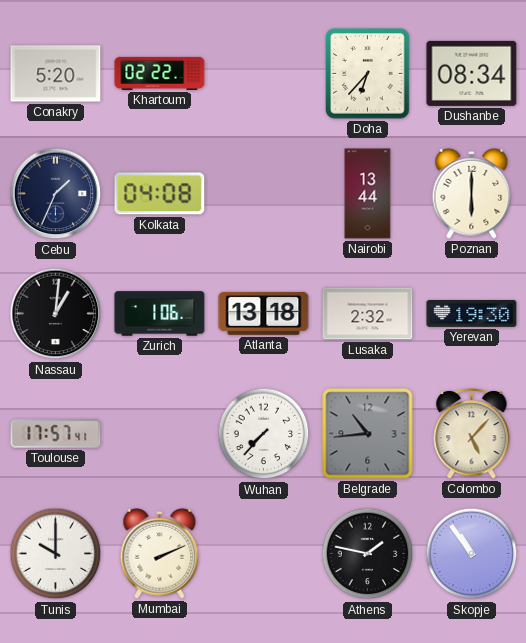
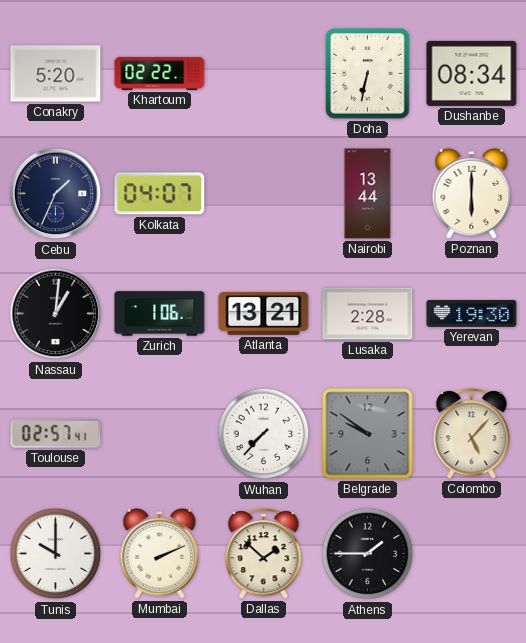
Doha: 6:37 -> 6:32 (368, 74)
Kolkata: 04:08 -> 04:07 (160, 194)
Atlanta: 13:18 -> 13:21 (264, 313)
Lusaka: 2:32 -> 2:28 (368, 314)
Toulouse: 17:57 -> 02:57 (56, 434)
Belgrade: 10:44 -> 9:51 (368, 434)
Dallas: none -> 1:52 (264, 553)
Athens: 1:47 -> 1:45 (368, 554)
Skopje: 10:54 -> none (472, 554)
